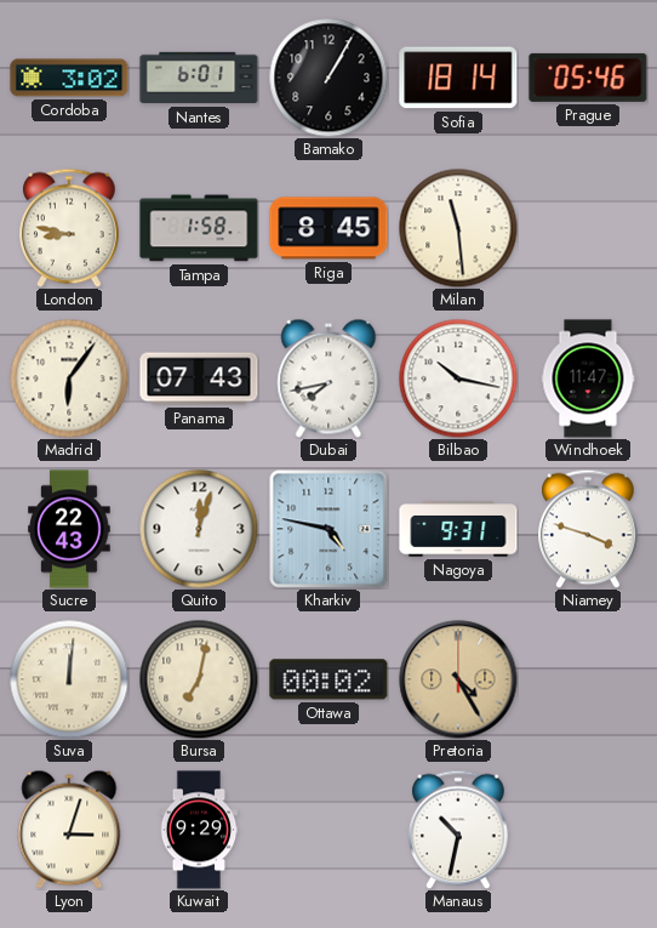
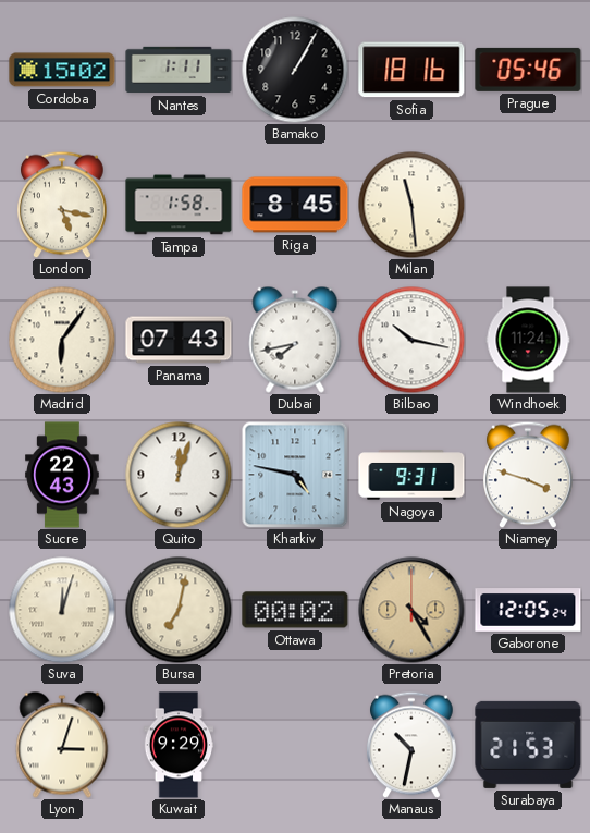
Cordoba: 3:02 -> 15:02 (62, 70)
Nantes: 6:01 -> 1:11 (179, 70)
Sofia: 18:14 -> 18:16 (411, 70)
London: 8:47 -> 5:17 (62, 205)
Windhoek: 11:47 -> 11:24 (528, 340)
Suva: 12:01 -> 12:03 (62, 610)
Gaborone: none -> 12:05 (528, 610)
Surabaya: none -> 21:53 (528, 745)
